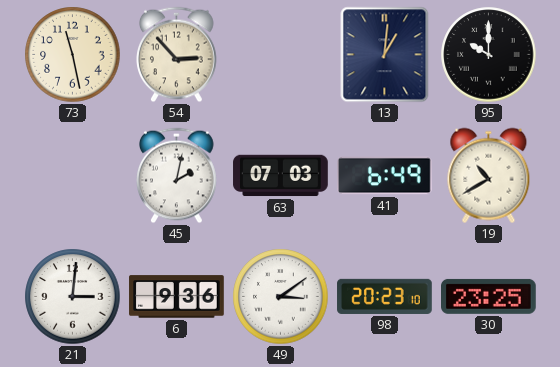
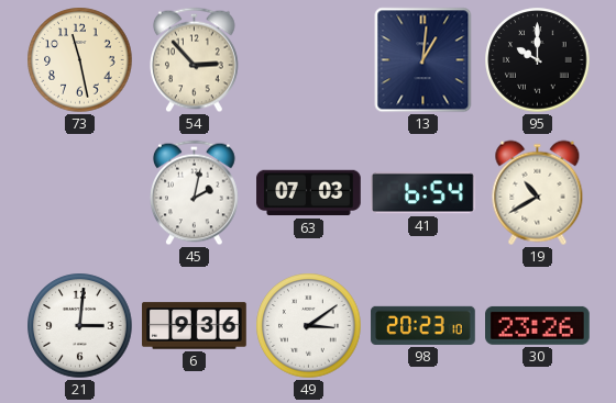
41: 6:49 -> 6:54 (424, 193)
30: 23:25 -> 23:26 (538, 325)
